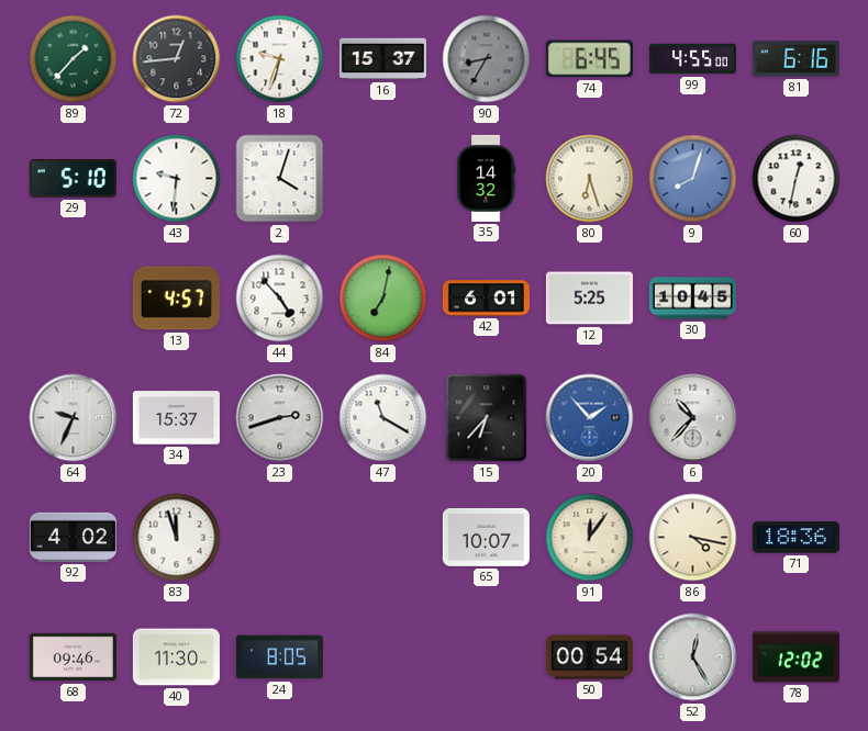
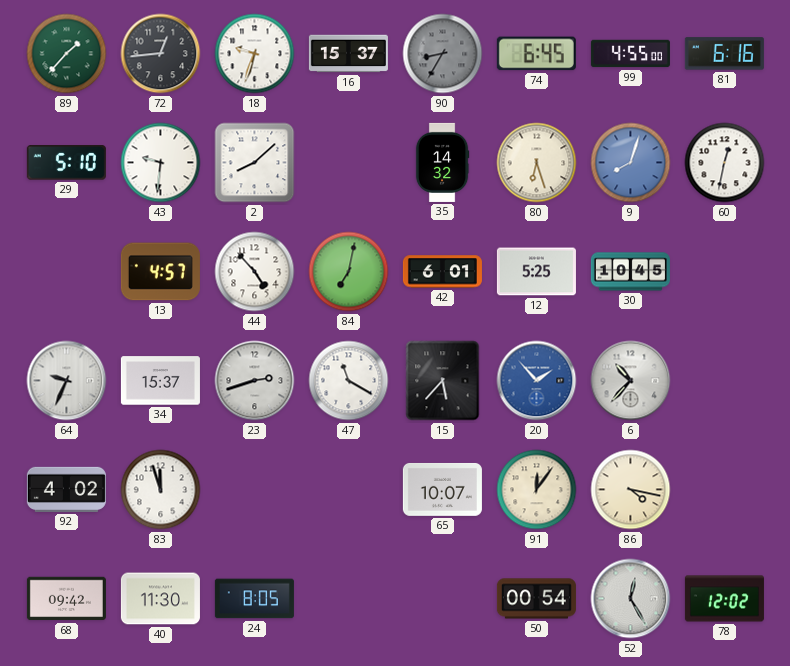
2: 4:03 -> 8:08 (255, 163)
15: 6:37 -> 5:37 (443, 381)
71: 18:36 -> none (795, 538)
68: 09:46 -> 09:42 (66, 599)
